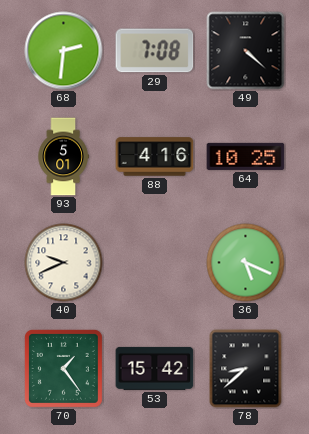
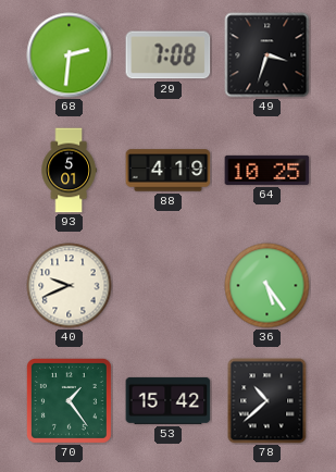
49: 4:22 -> 3:33 (267, 55)
88: 4:16 -> 4:19 (169, 171)
36: 5:19 -> 5:24 (267, 286)
78: 8:38 -> 10:38 (267, 401)
